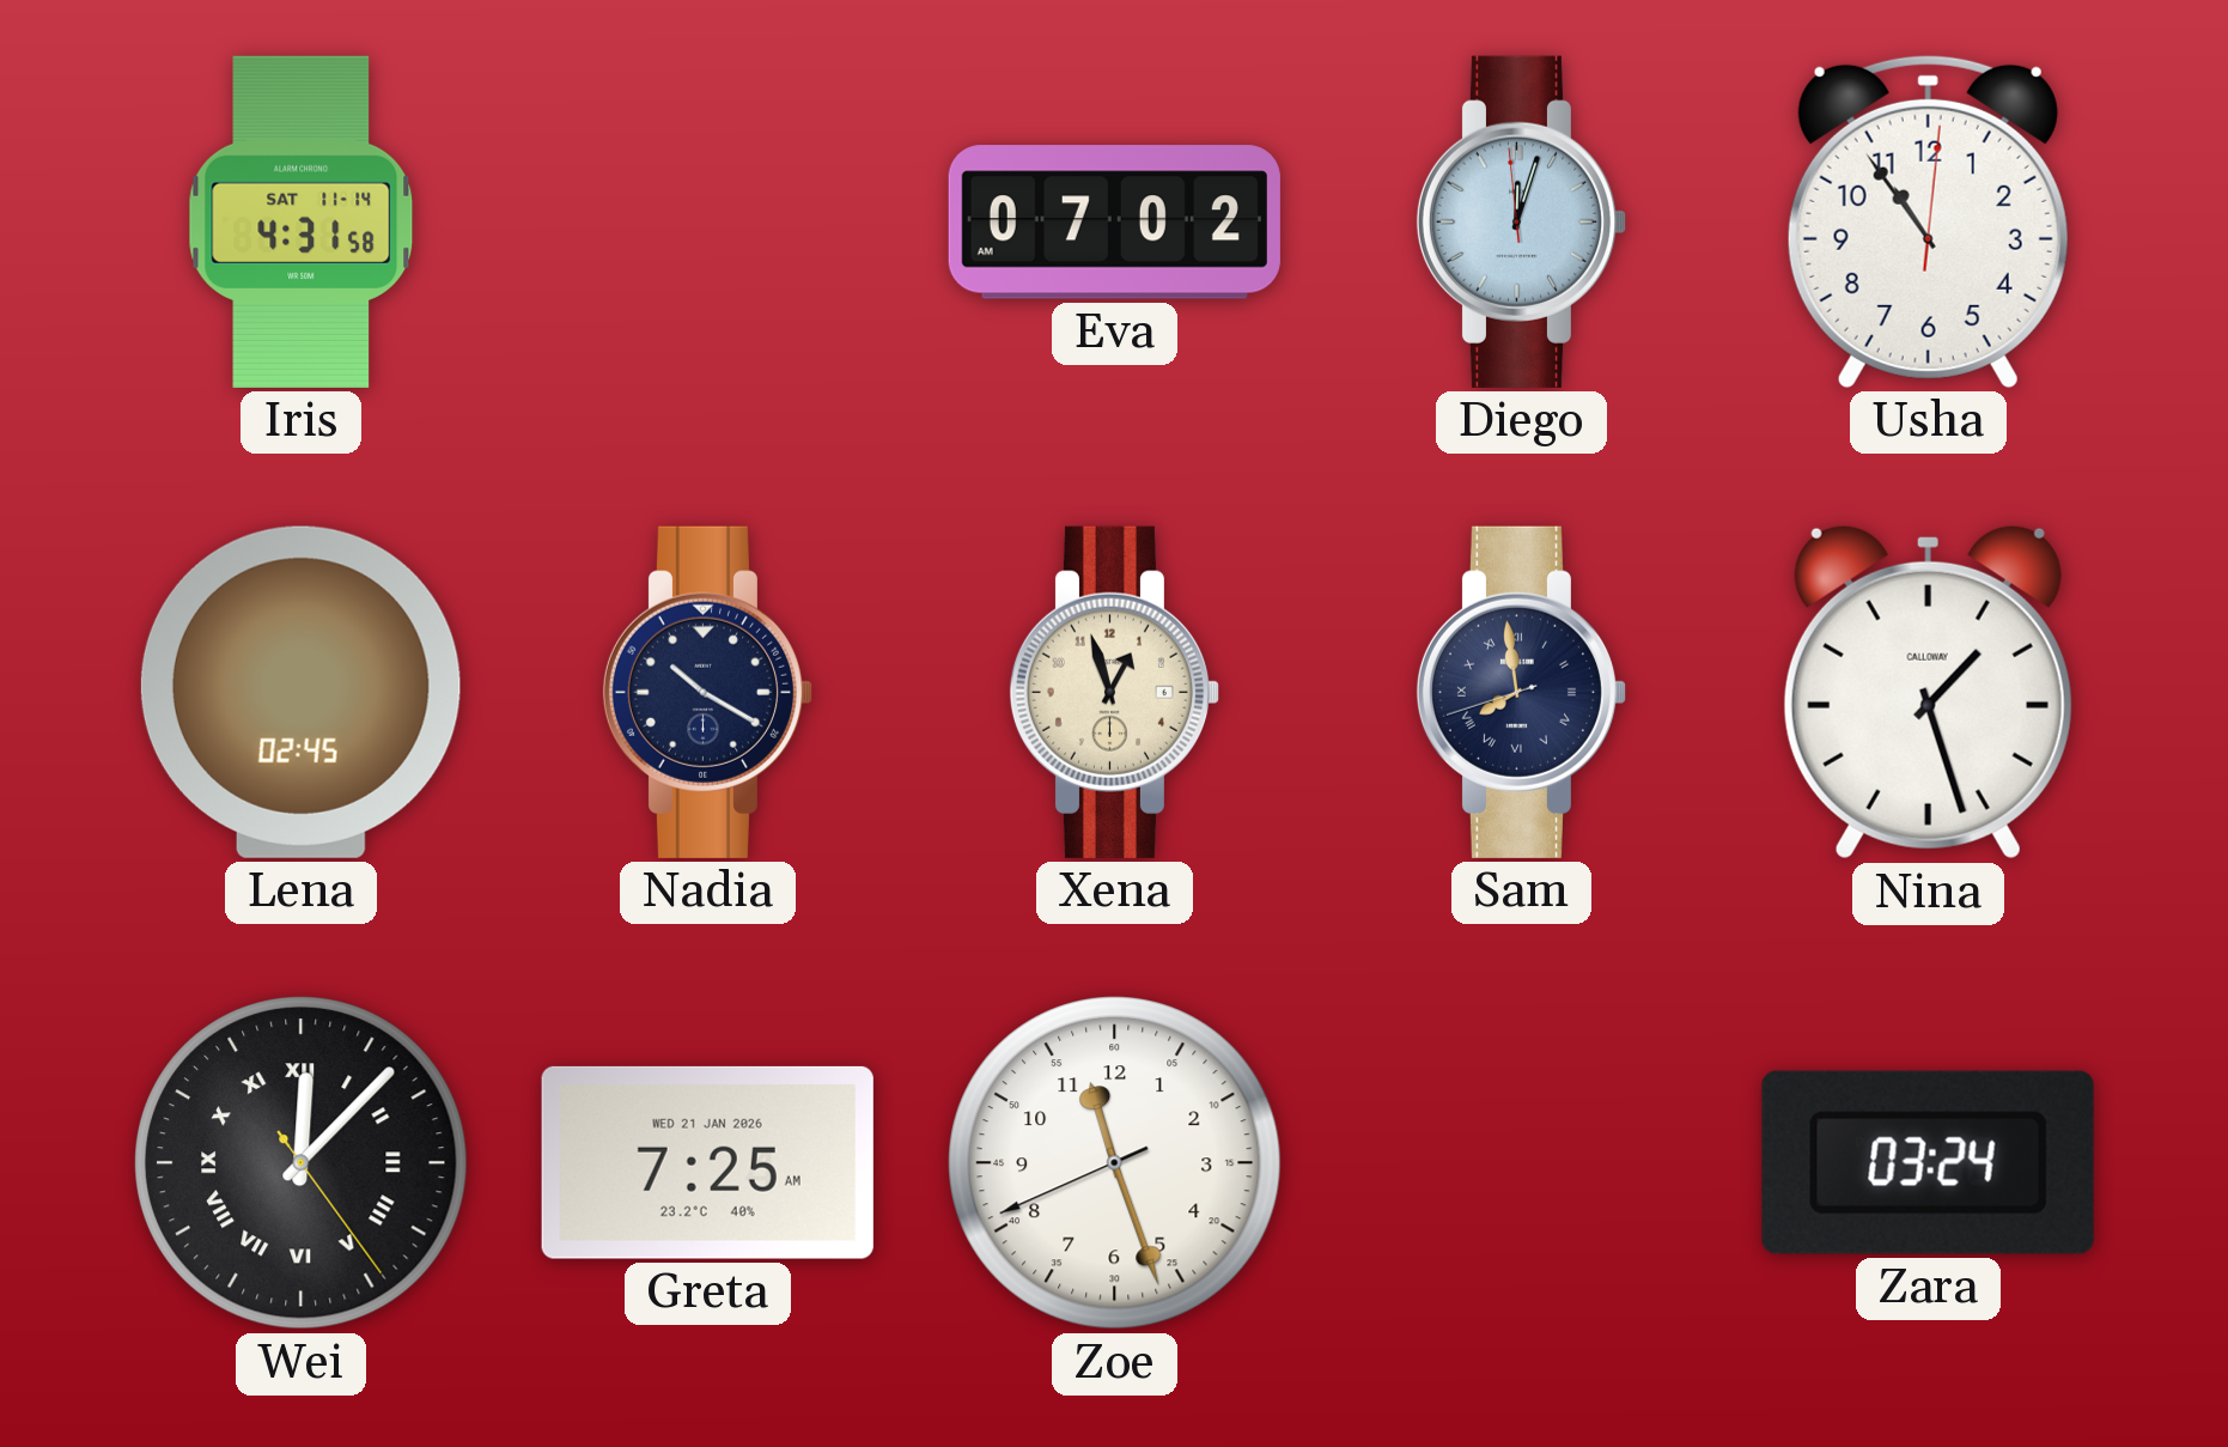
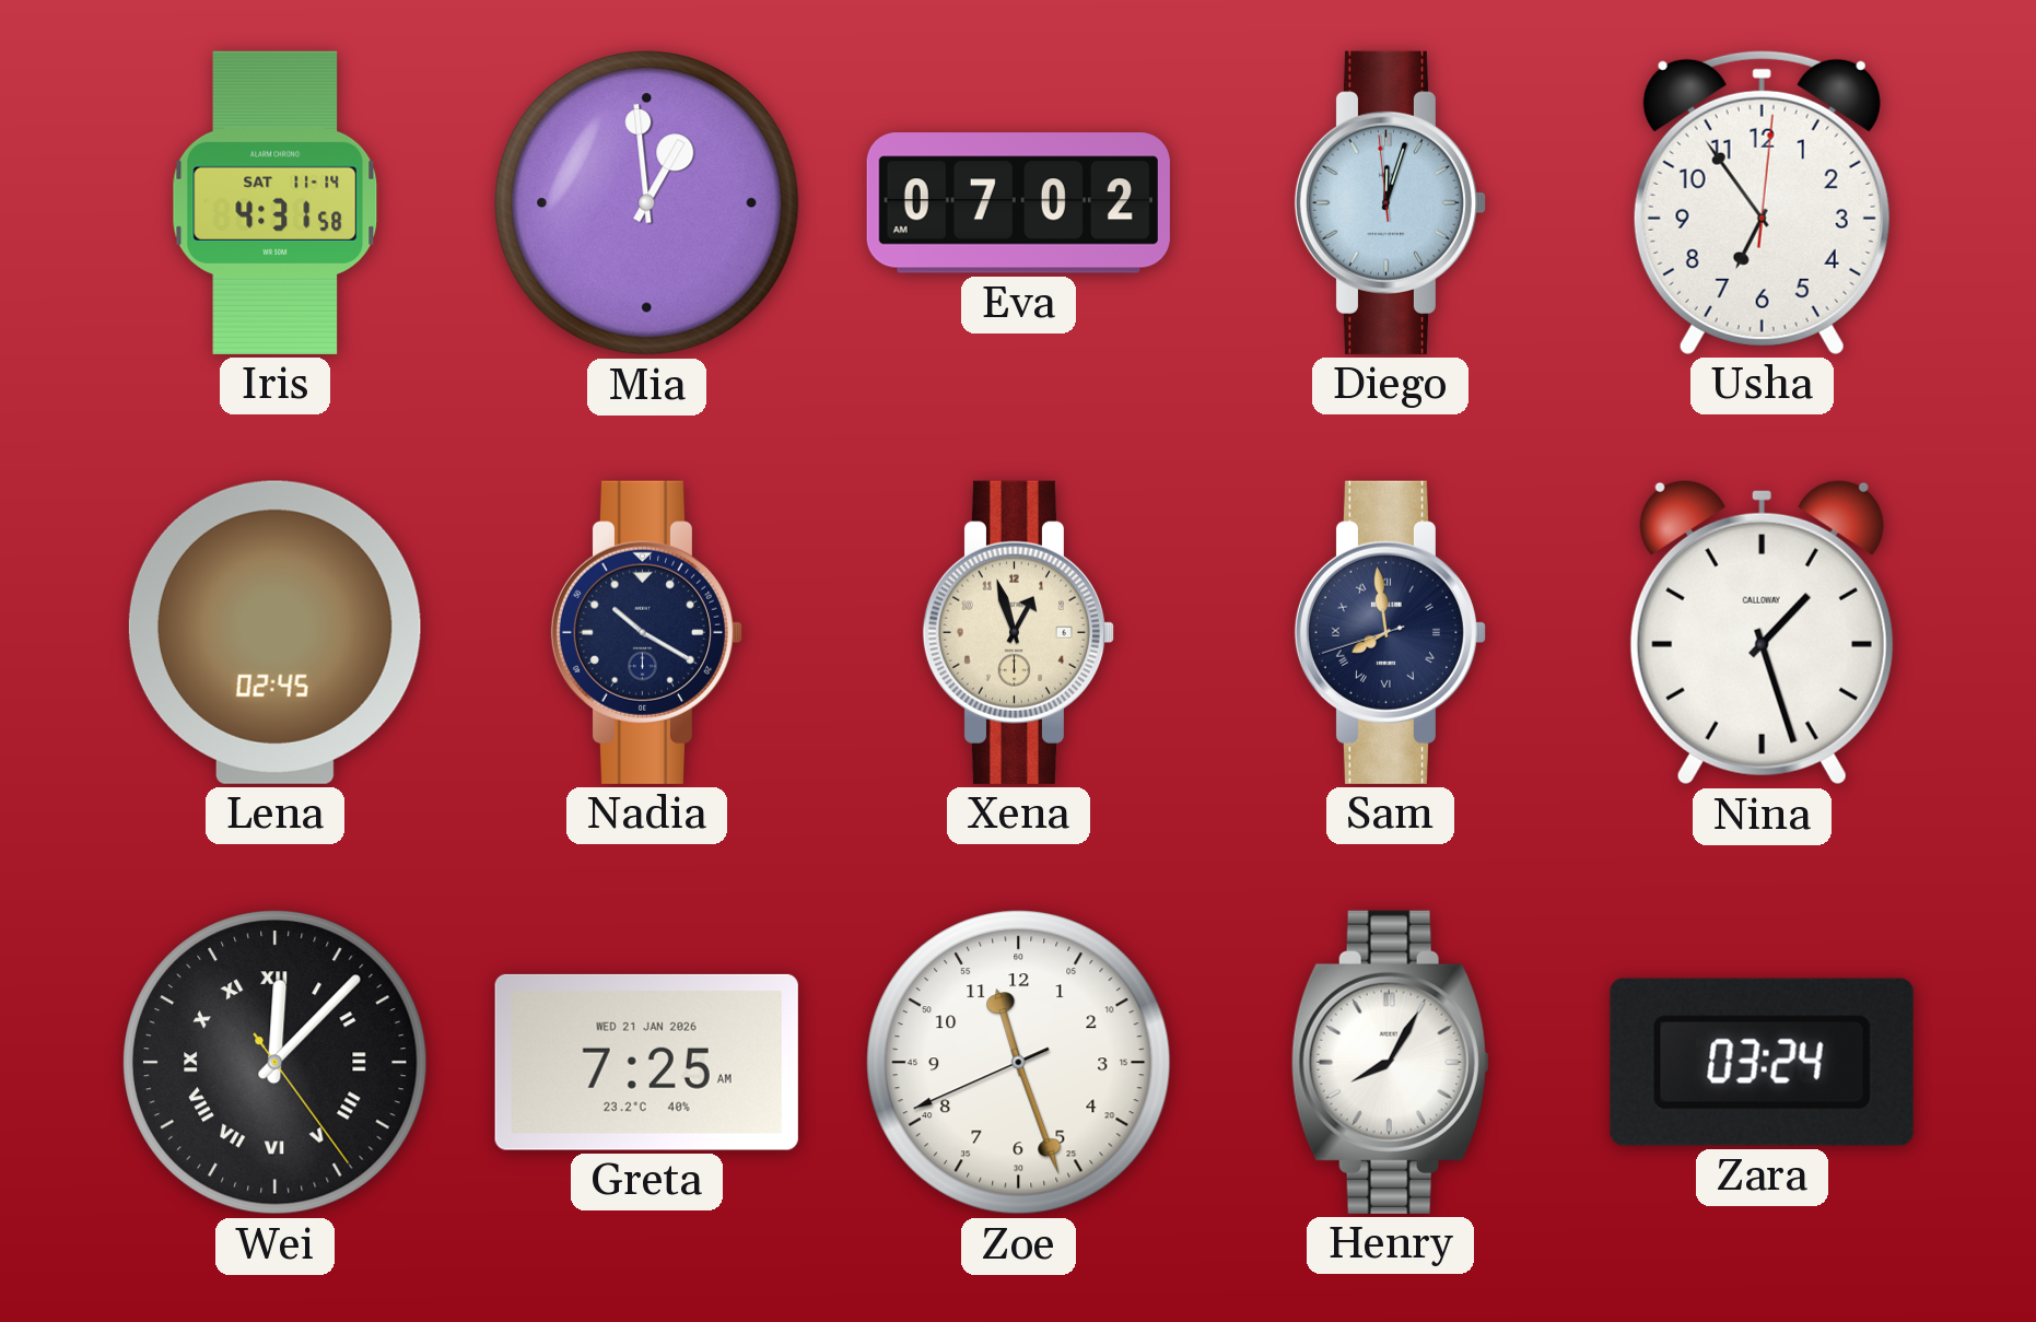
Mia: none -> 12:59 (647, 203)
Usha: 10:54 -> 6:54 (1762, 202)
Henry: none -> 8:05 (1390, 1062)
